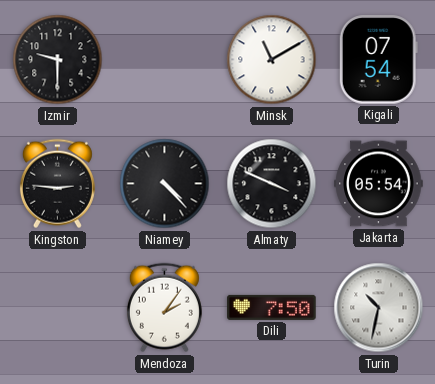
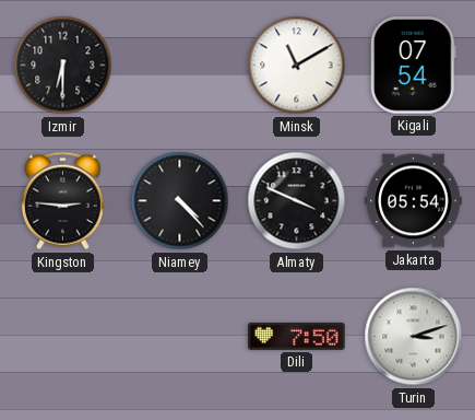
Izmir: 9:30 -> 6:30 (63, 66)
Mendoza: 2:06 -> none (164, 308)
Turin: 10:32 -> 3:12 (414, 337)
